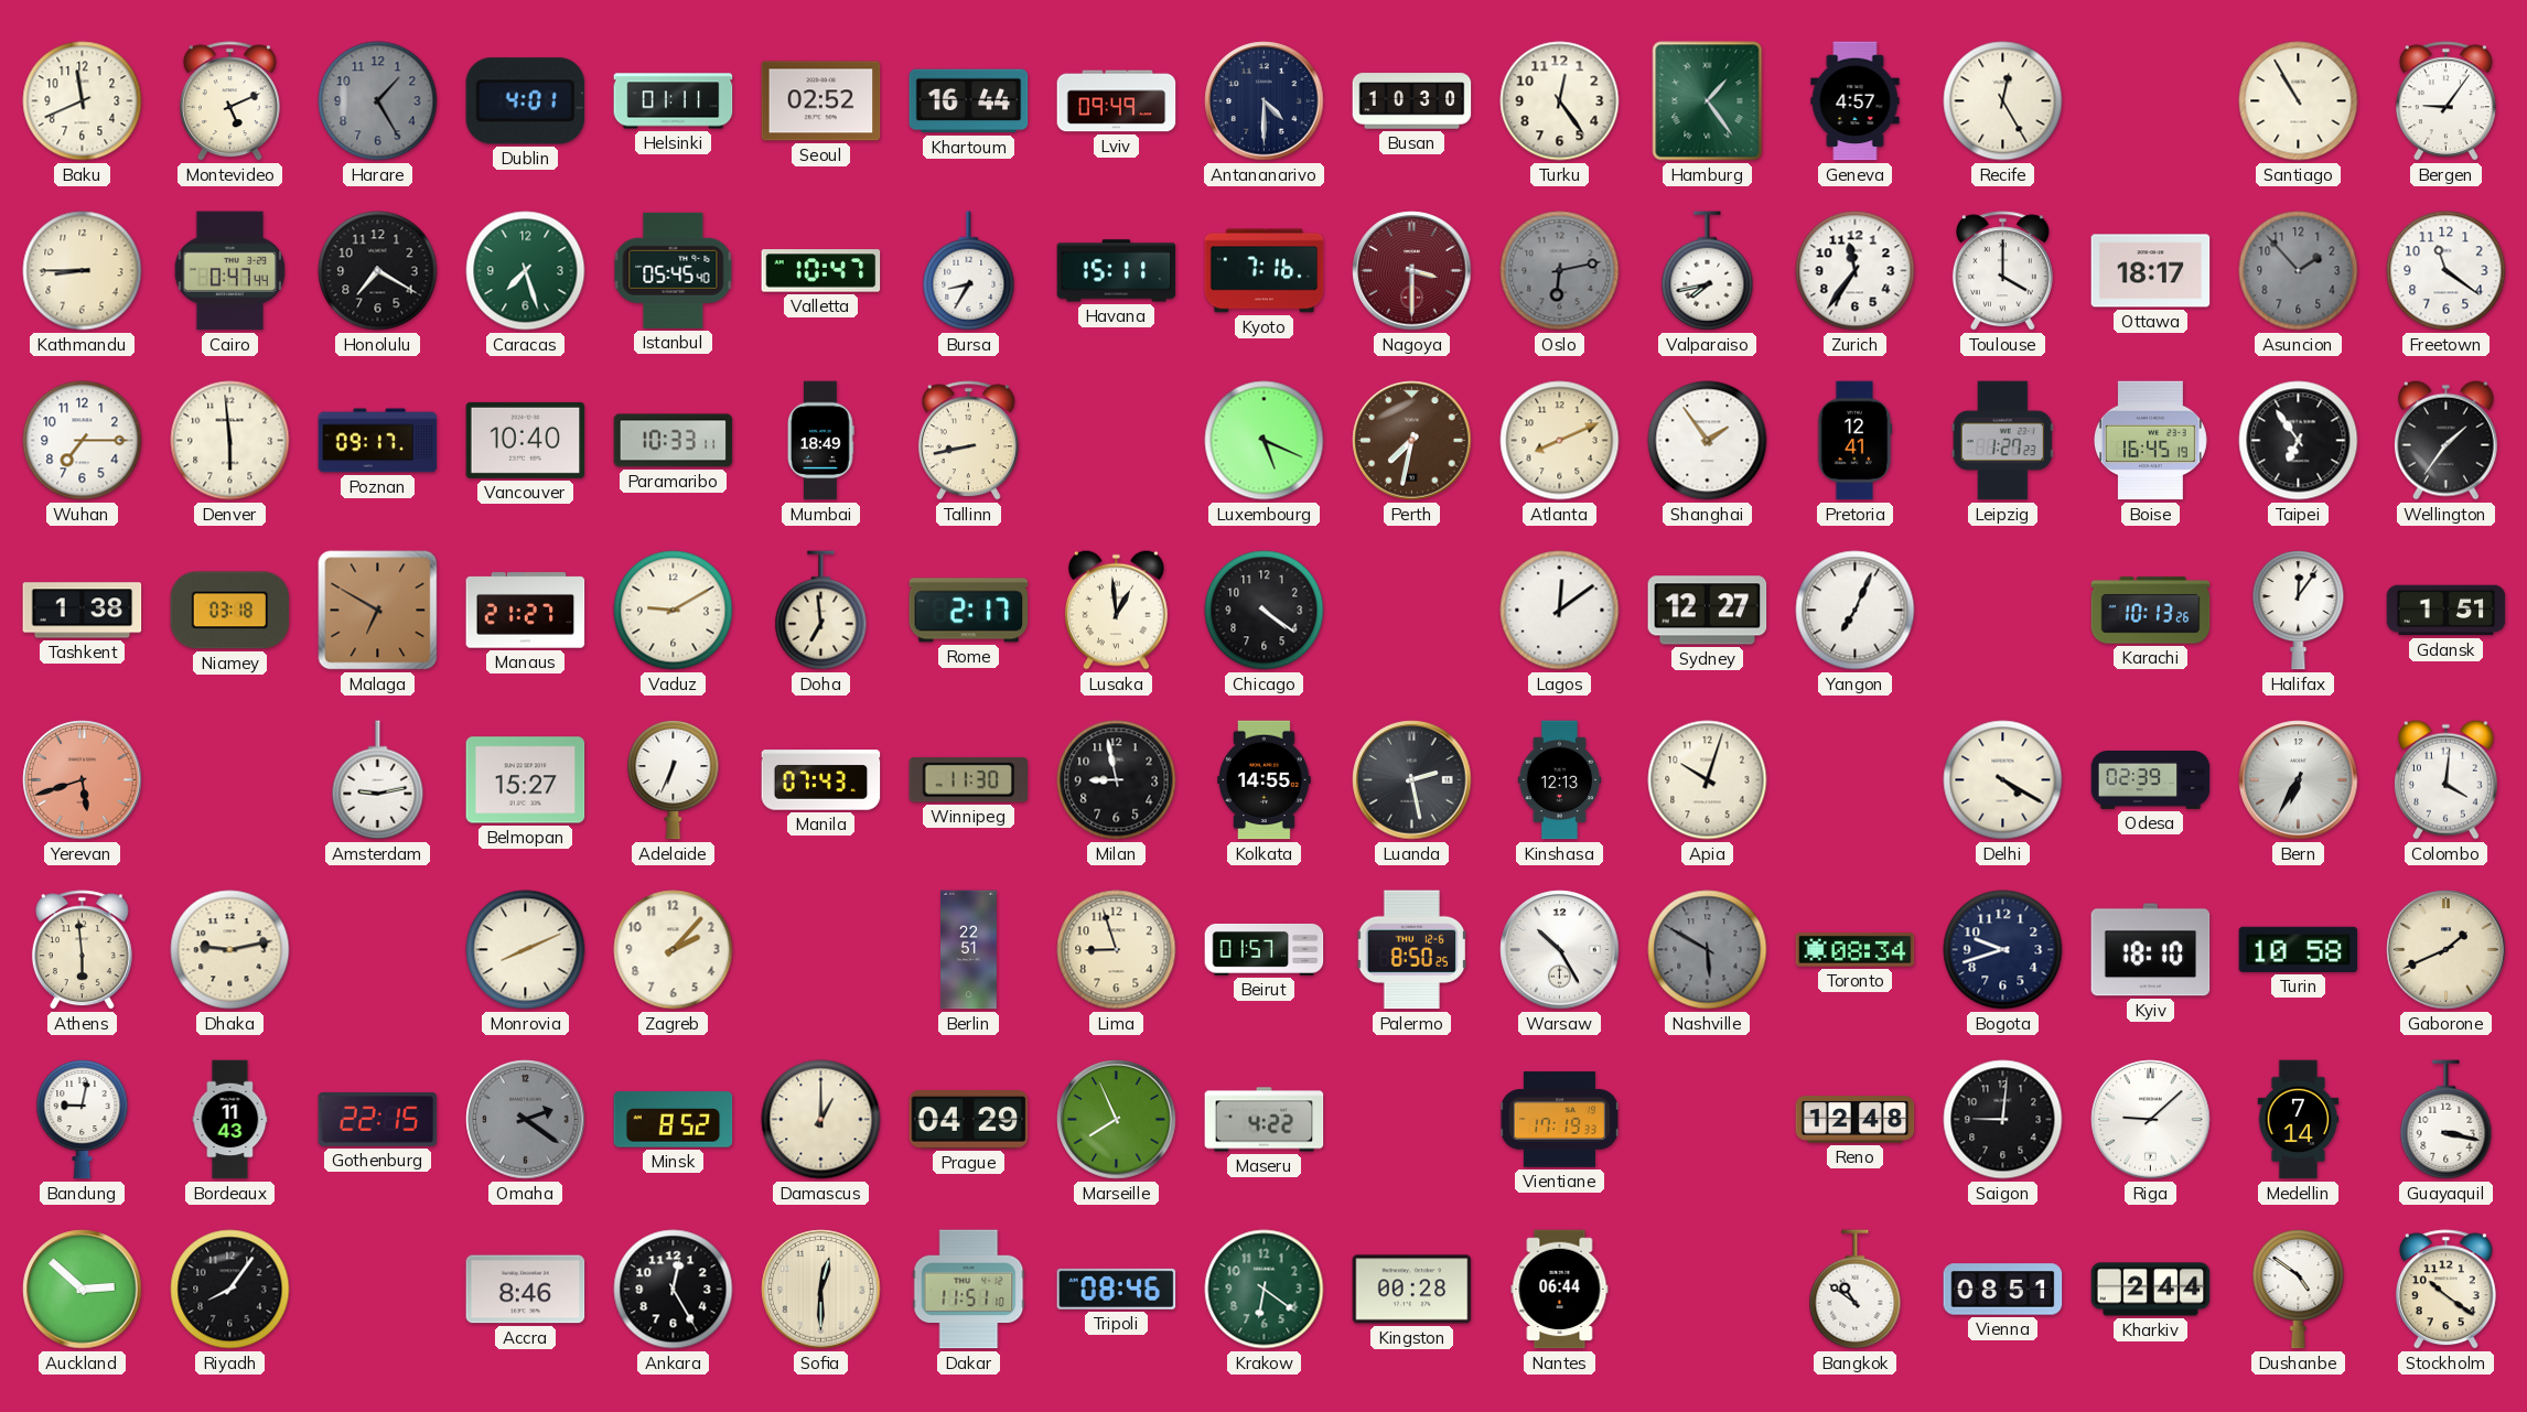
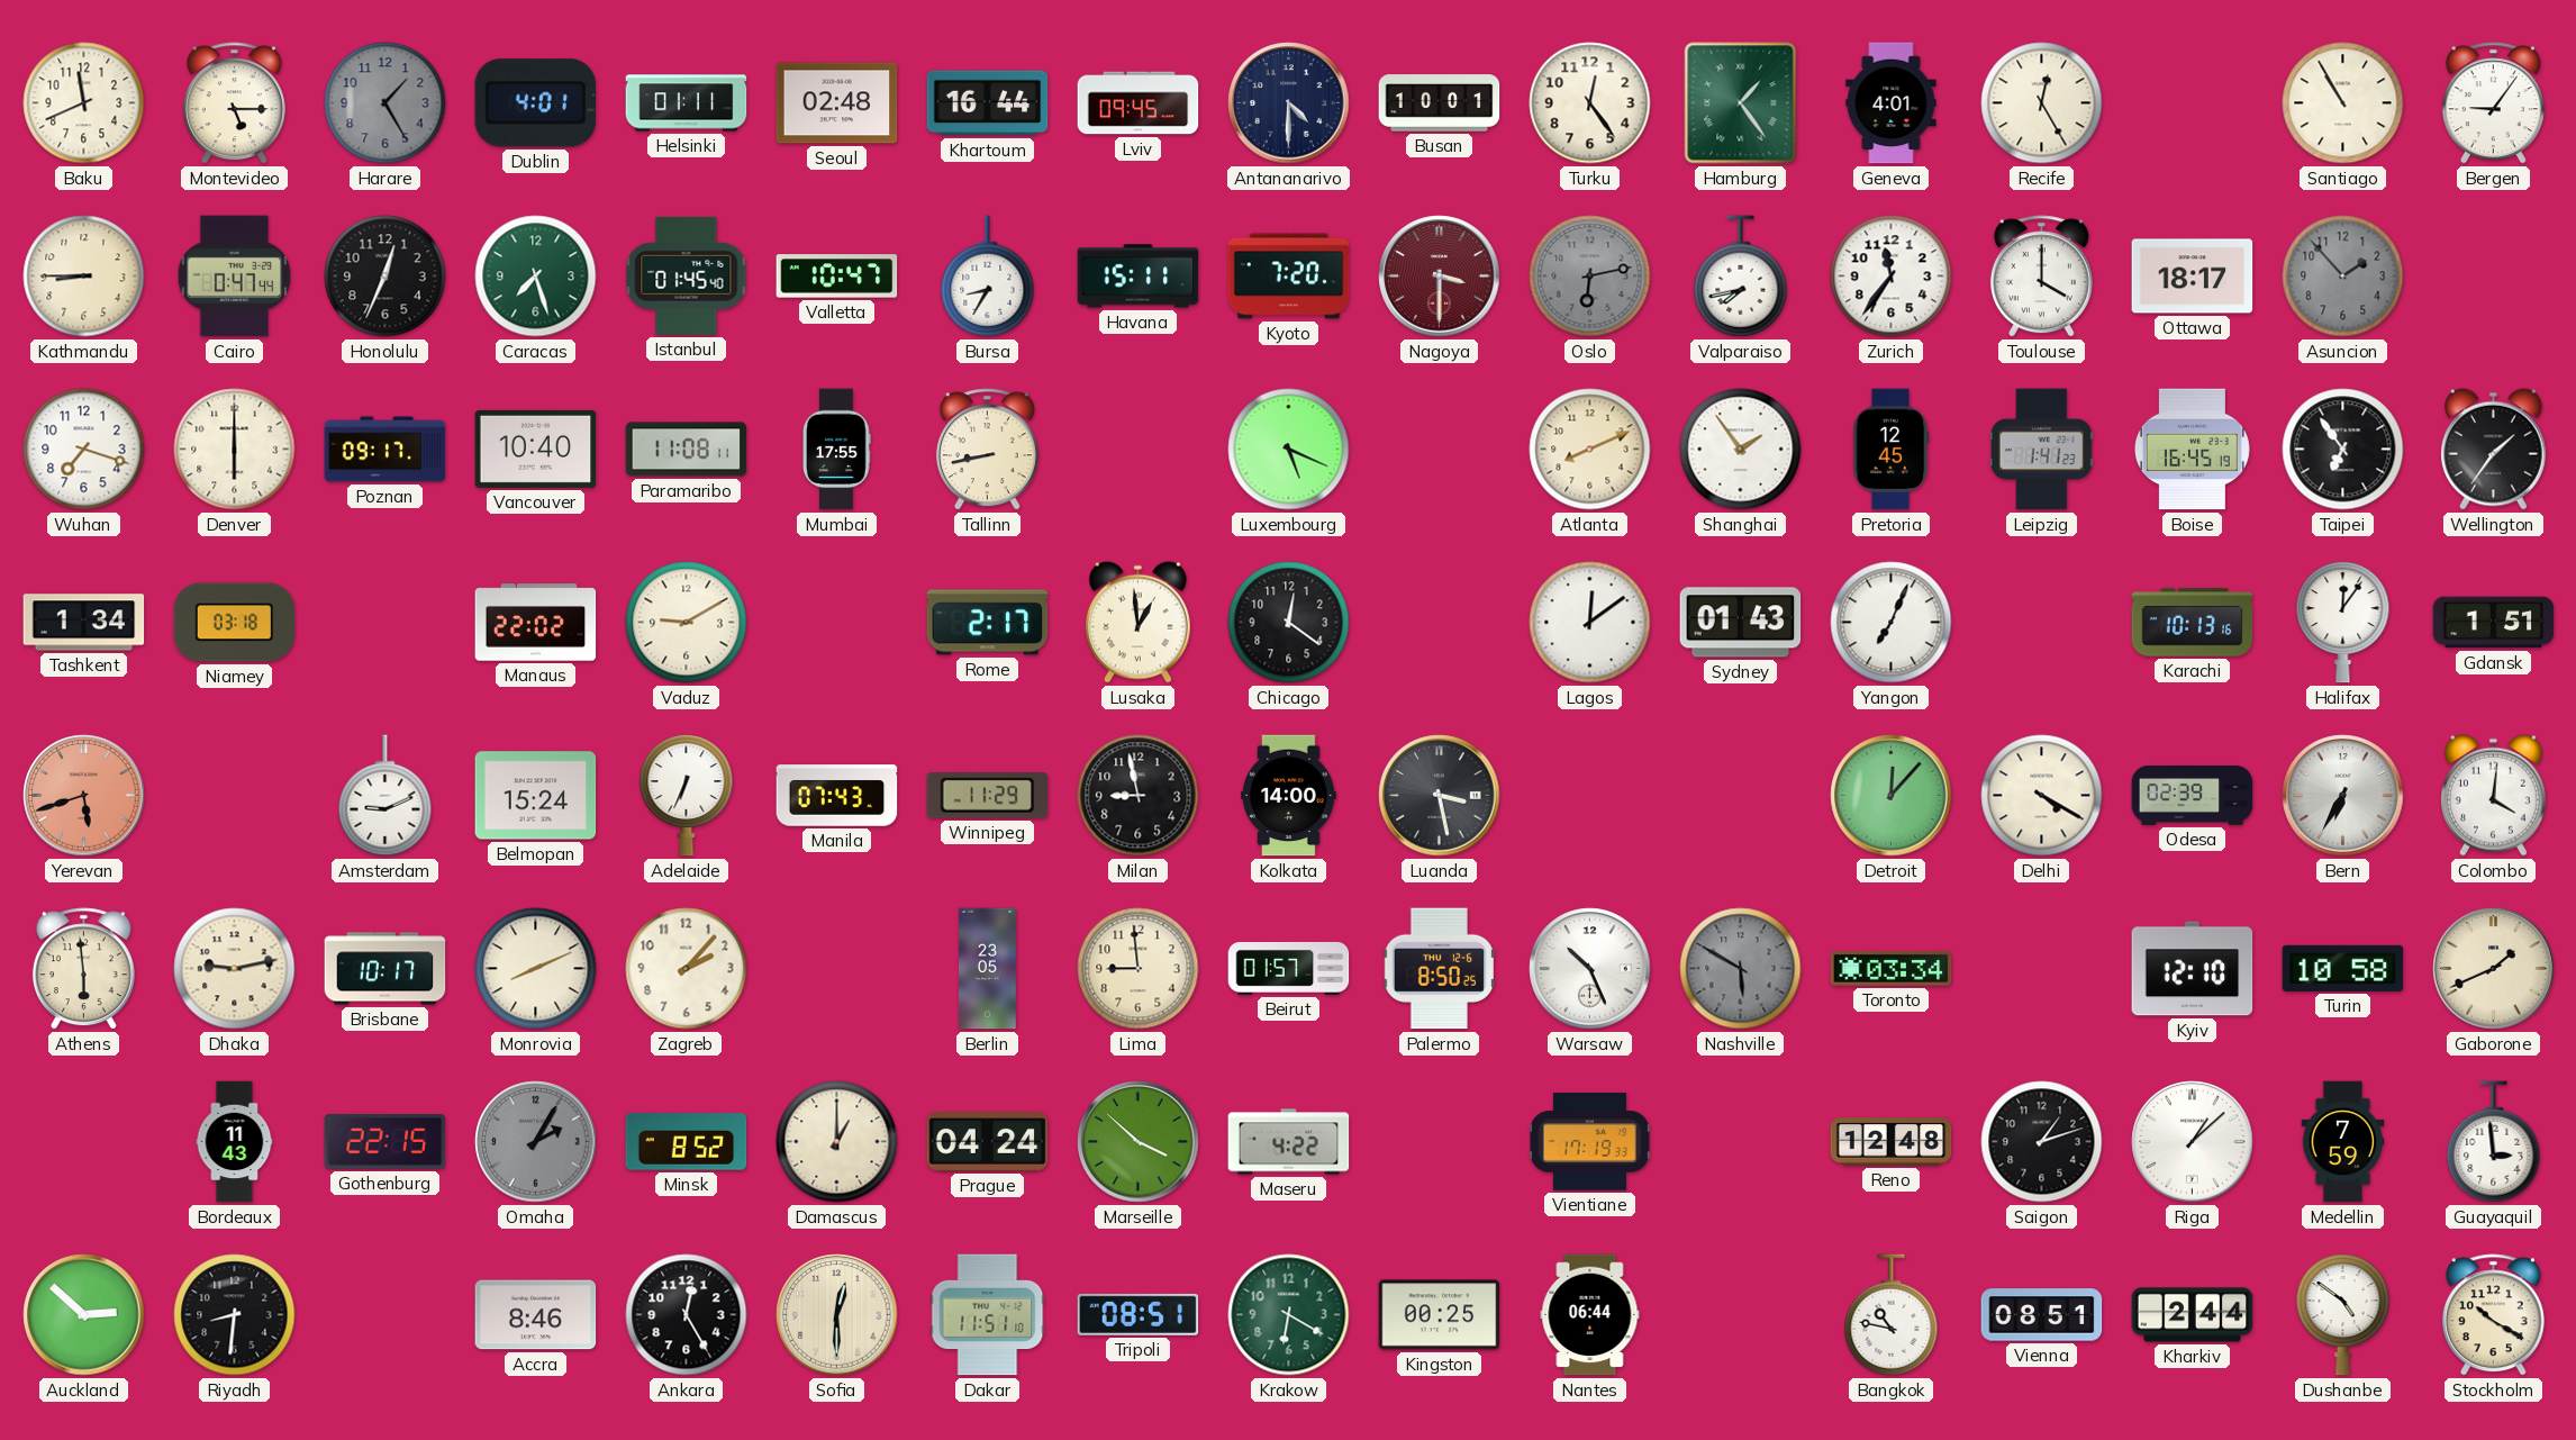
Montevideo: 5:11 -> 5:15 (234, 103)
Seoul: 02:52 -> 02:48 (837, 103)
Lviv: 09:49 -> 09:45 (1139, 103)
Busan: 10:30 -> 10:01 (1440, 103)
Geneva: 4:57 -> 4:01 (1892, 103)
Honolulu: 7:20 -> 12:34 (386, 277)
Istanbul: 05:45 -> 01:45 (687, 275)
Kyoto: 7:16 -> 7:20 (1289, 277)
Freetown: 11:21 -> none (2447, 271)
Wuhan: 7:15 -> 7:18 (84, 450)
Denver: 5:59 -> 6:00 (235, 450)
Paramaribo: 10:33 -> 11:08 (687, 450)
Mumbai: 18:49 -> 17:55 (837, 450)
Perth: 7:32 -> none (1412, 441)
Pretoria: 12:41 -> 12:45 (1890, 450)
Leipzig: 1:27 -> 1:41 (2041, 450)
Tashkent: 1:38 -> 1:34 (84, 623)
Malaga: 6:50 -> none (378, 611)
Manaus: 21:27 -> 22:02 (536, 623)
Doha: 6:59 -> none (821, 611)
Chicago: 4:21 -> 12:21 (1289, 623)
Sydney: 12:27 -> 01:43 (1741, 623)
Karachi: 10:13:26 -> 10:13:16 (2193, 623)
Amsterdam: 9:13 -> 9:11 (386, 796)
Belmopan: 15:27 -> 15:24 (536, 796)
Winnipeg: 11:30 -> 11:29 (988, 796)
Kolkata: 14:55 -> 14:00 (1289, 796)
Luanda: 2:28 -> 3:28 (1440, 796)
Kinshasa: 12:13 -> none (1560, 780)
Apia: 10:03 -> none (1708, 780)
Detroit: none -> 12:07 (1892, 796)
Brisbane: none -> 10:17 (386, 969)
Berlin: 22:51 -> 23:05 (988, 969)
Lima: 8:57 -> 8:59 (1139, 969)
Warsaw: 10:25 -> 10:26 (1590, 969)
Toronto: 08:34 -> 03:34 (1892, 969)
Bogota: 9:42 -> none (2003, 950)
Kyiv: 18:10 -> 12:10 (2193, 969)
Bandung: 9:02 -> none (83, 1119)
Omaha: 2:21 -> 2:05 (536, 1142)
Prague: 04:29 -> 04:24 (988, 1142)
Marseille: 7:56 -> 3:52 (1139, 1142)
Saigon: 9:01 -> 1:12 (2042, 1142)
Riga: 9:08 -> 1:08 (2193, 1142)
Medellin: 7:14 -> 7:59 (2343, 1142)
Guayaquil: 3:17 -> 2:59 (2494, 1142)
Riyadh: 8:06 -> 8:31 (235, 1315)
Tripoli: 08:46 -> 08:51 (1139, 1314)
Krakow: 6:21 -> 6:20 (1289, 1315)
Kingston: 00:28 -> 00:25 (1440, 1315)
Bangkok: 10:51 -> 10:47 (1892, 1315)
Stockholm: 10:21 -> 10:20 (2493, 1315)
